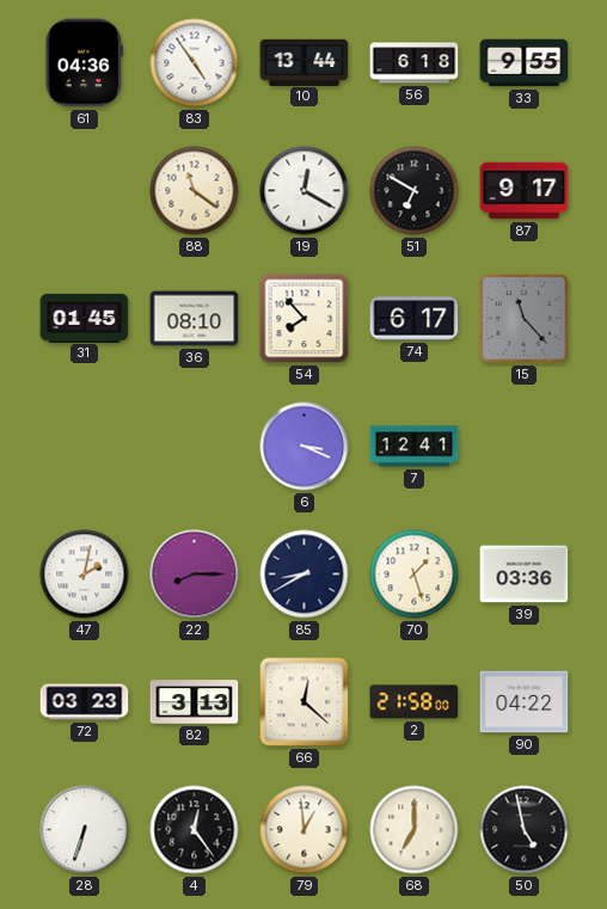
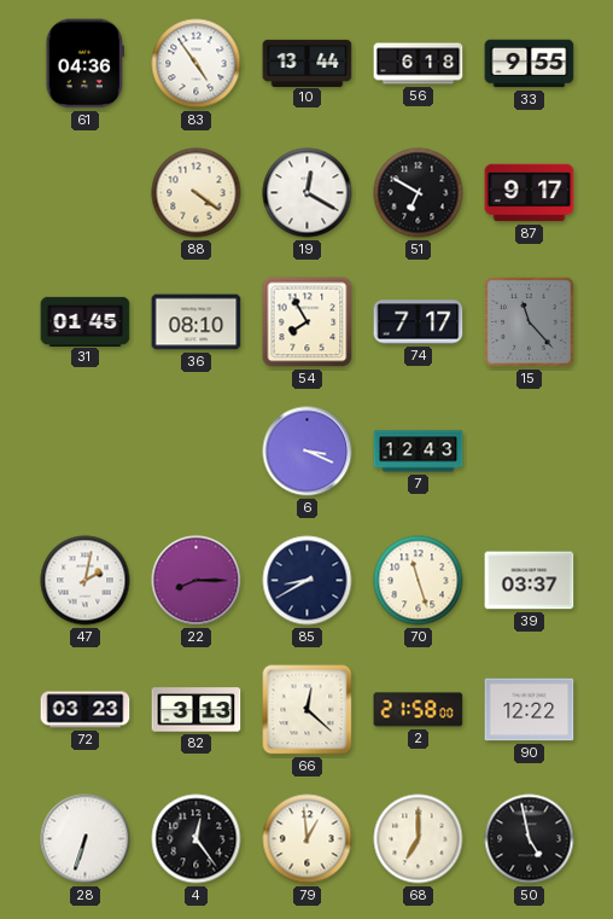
88: 11:21 -> 4:21 (197, 193)
54: 7:53 -> 7:55 (308, 322)
74: 6:17 -> 7:17 (419, 322)
7: 12:41 -> 12:43 (419, 452)
70: 1:27 -> 11:27 (419, 581)
39: 03:36 -> 03:37 (530, 581)
90: 04:22 -> 12:22 (530, 710)
